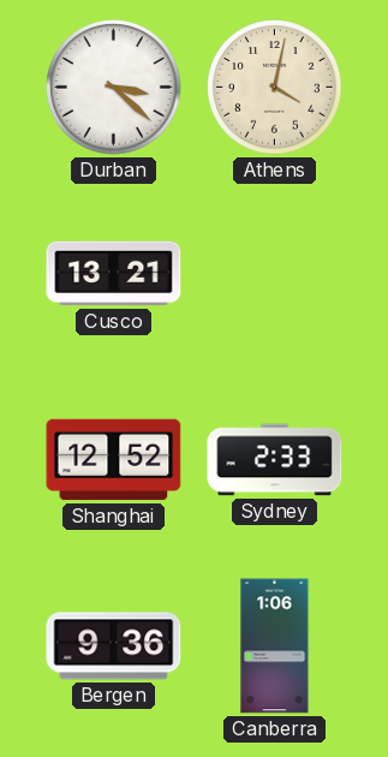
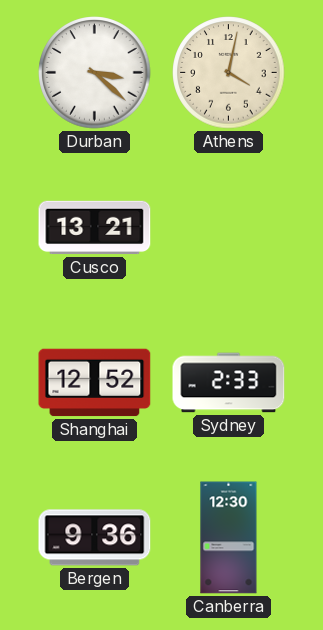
Canberra: 1:06 -> 12:30 (229, 538)
